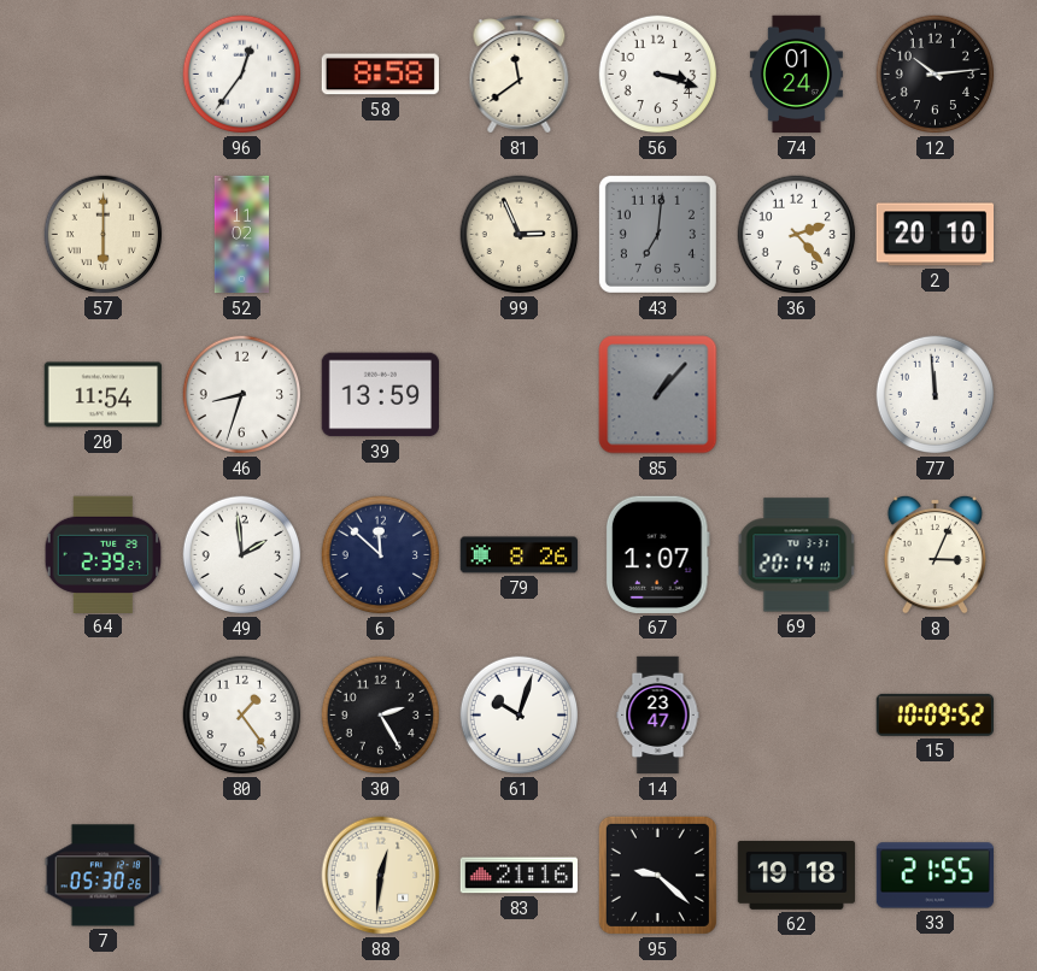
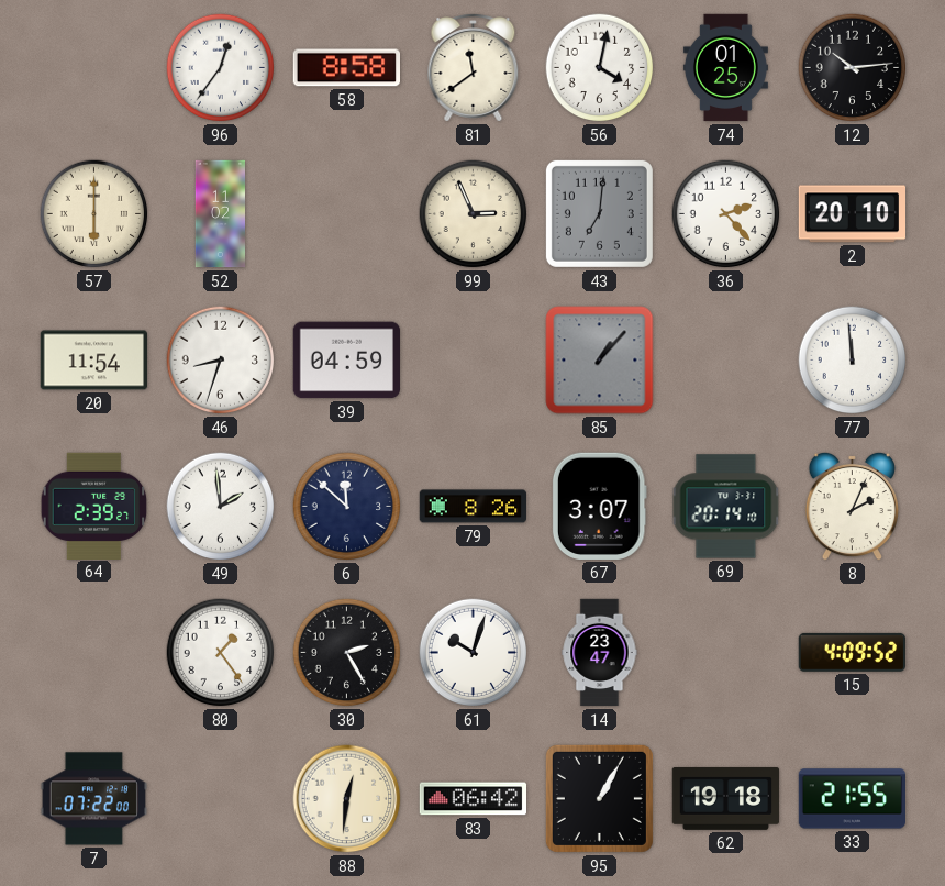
56: 3:18 -> 4:02 (600, 68)
74: 01:24 -> 01:25 (725, 68)
39: 13:59 -> 04:59 (346, 361)
67: 1:07 -> 3:07 (599, 506)
8: 3:04 -> 2:04 (852, 506)
15: 10:09 -> 4:09 (852, 652)
7: 05:30 -> 07:22 (93, 799)
83: 21:16 -> 06:42 (472, 799)
95: 9:22 -> 1:05 (599, 798)
